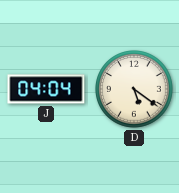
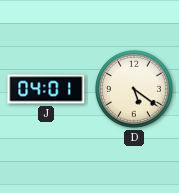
J: 04:04 -> 04:01 (46, 89)
